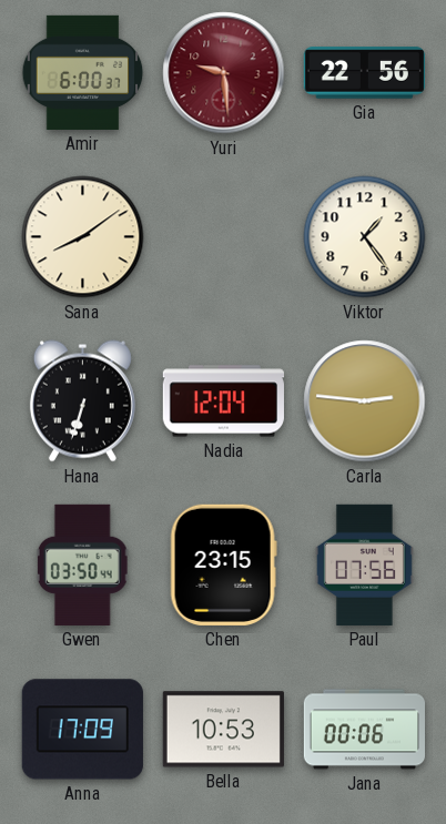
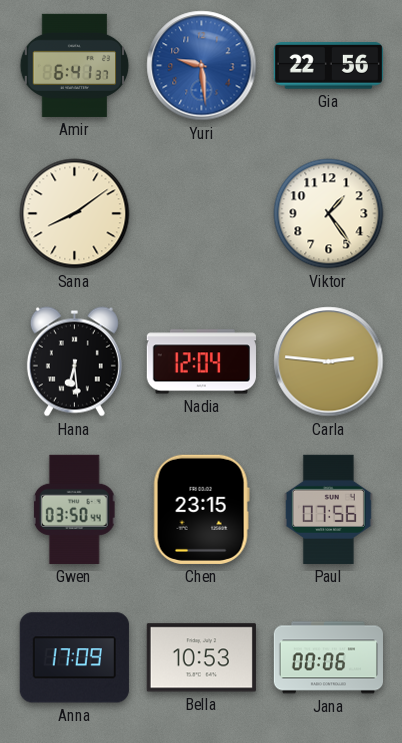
Amir: 6:00 -> 6:41 (75, 65)
Yuri dial: burgundy -> blue (202, 66)
Hana: 6:33 -> 6:29 (74, 362)
